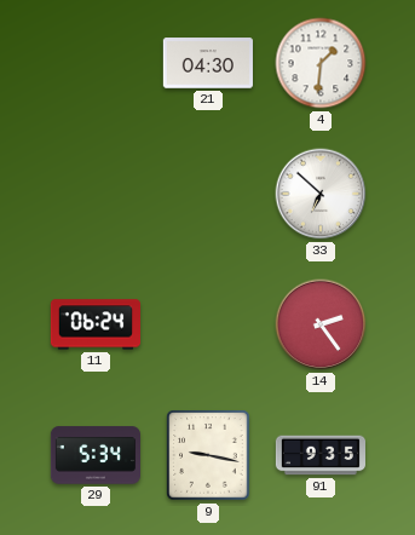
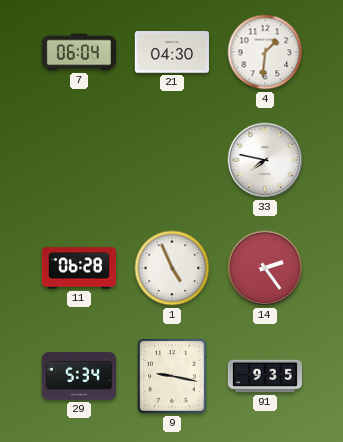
7: none -> 06:04 (79, 52)
33: 6:52 -> 7:47 (265, 160)
11: 06:24 -> 06:28 (78, 268)
1: none -> 4:56 (172, 268)
